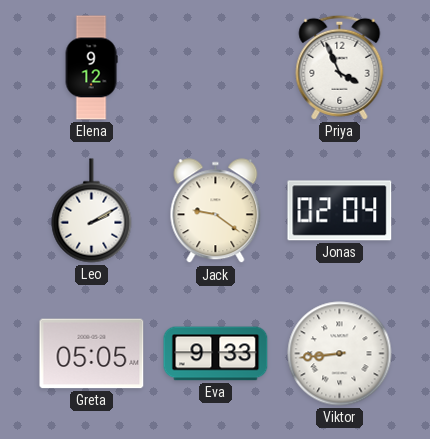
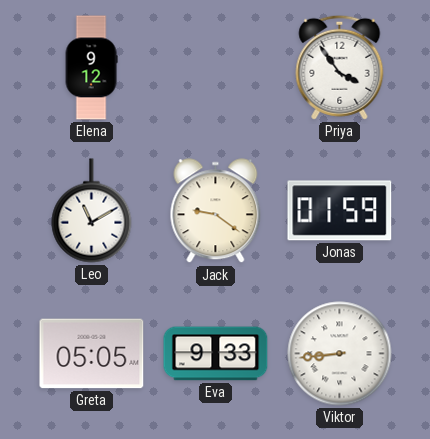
Priya: 3:56 -> 3:54 (340, 67)
Leo: 2:10 -> 11:10 (92, 211)
Jonas: 02:04 -> 01:59 (340, 211)
